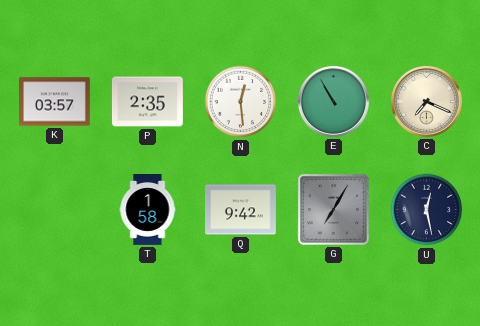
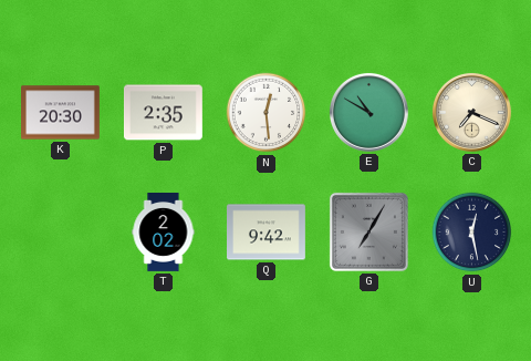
K: 03:57 -> 20:30 (61, 113)
E: 10:55 -> 10:50 (368, 112)
T: 1:58 -> 2:02 (164, 233)
